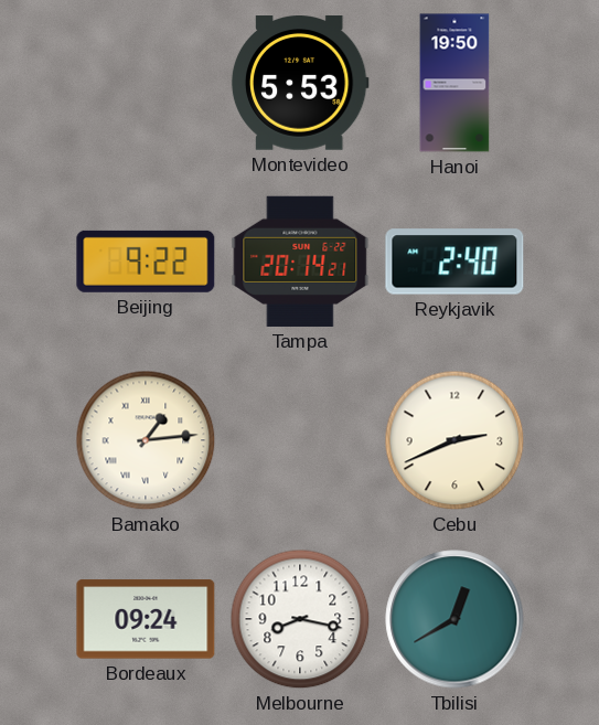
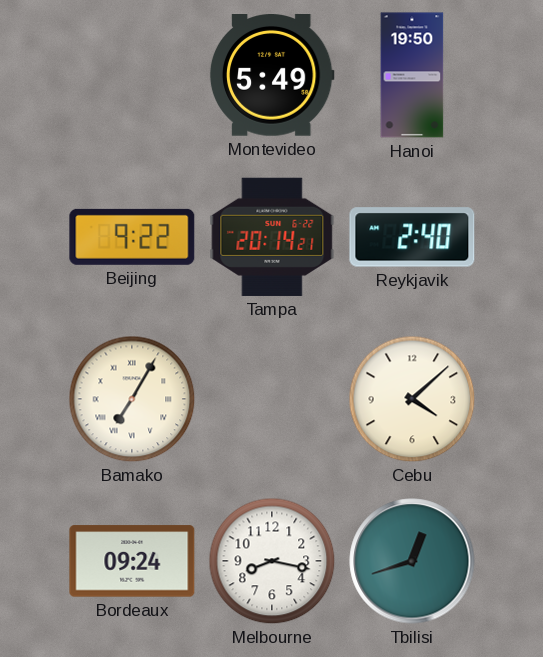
Montevideo: 5:53 -> 5:49 (272, 75)
Bamako: 1:14 -> 7:05 (132, 399)
Cebu: 2:41 -> 4:08 (412, 399)
Tbilisi: 12:40 -> 12:42 (412, 561)
